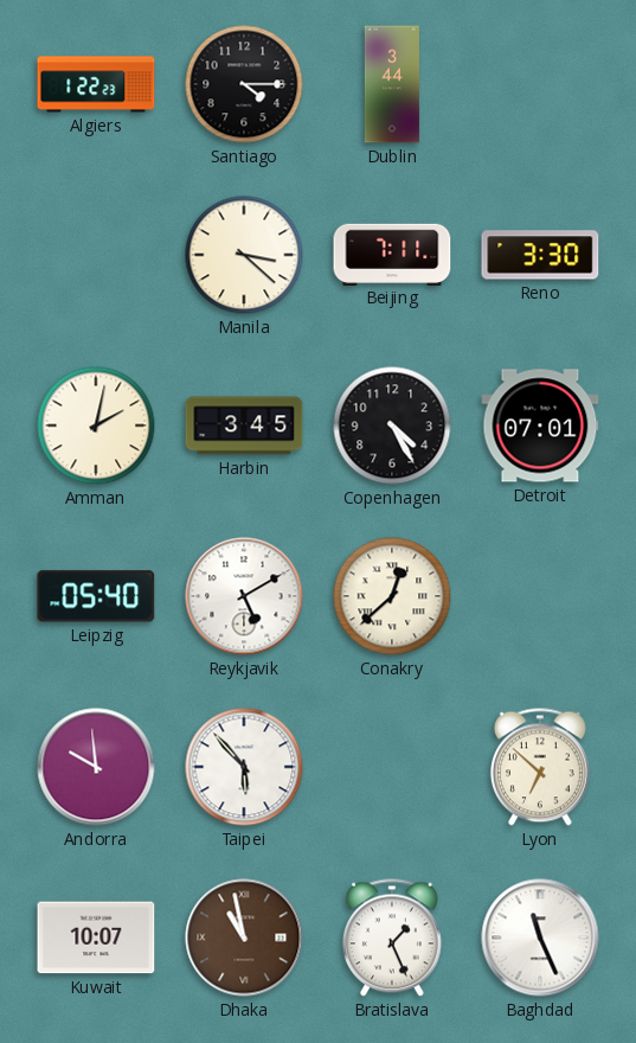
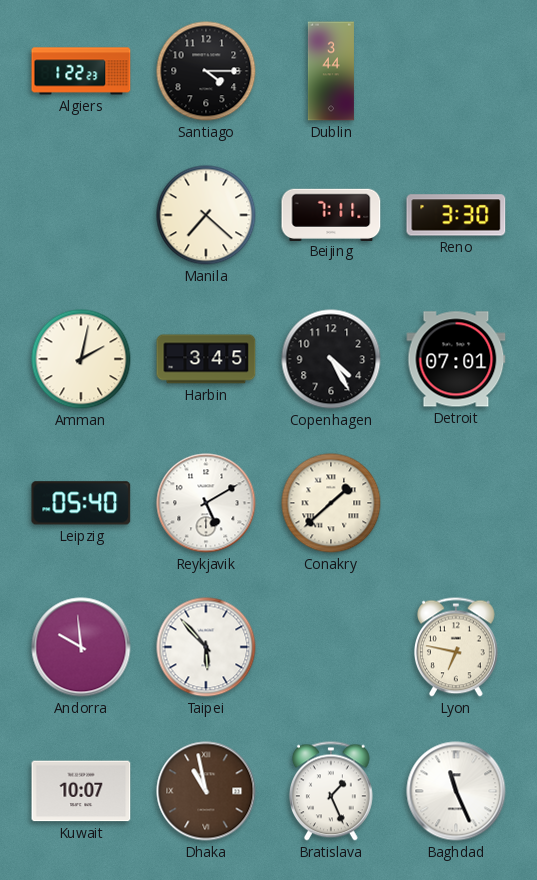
Manila: 3:22 -> 7:22 (206, 215)
Conakry: 12:38 -> 1:38 (331, 503)
Lyon: 6:52 -> 6:47 (456, 647)
